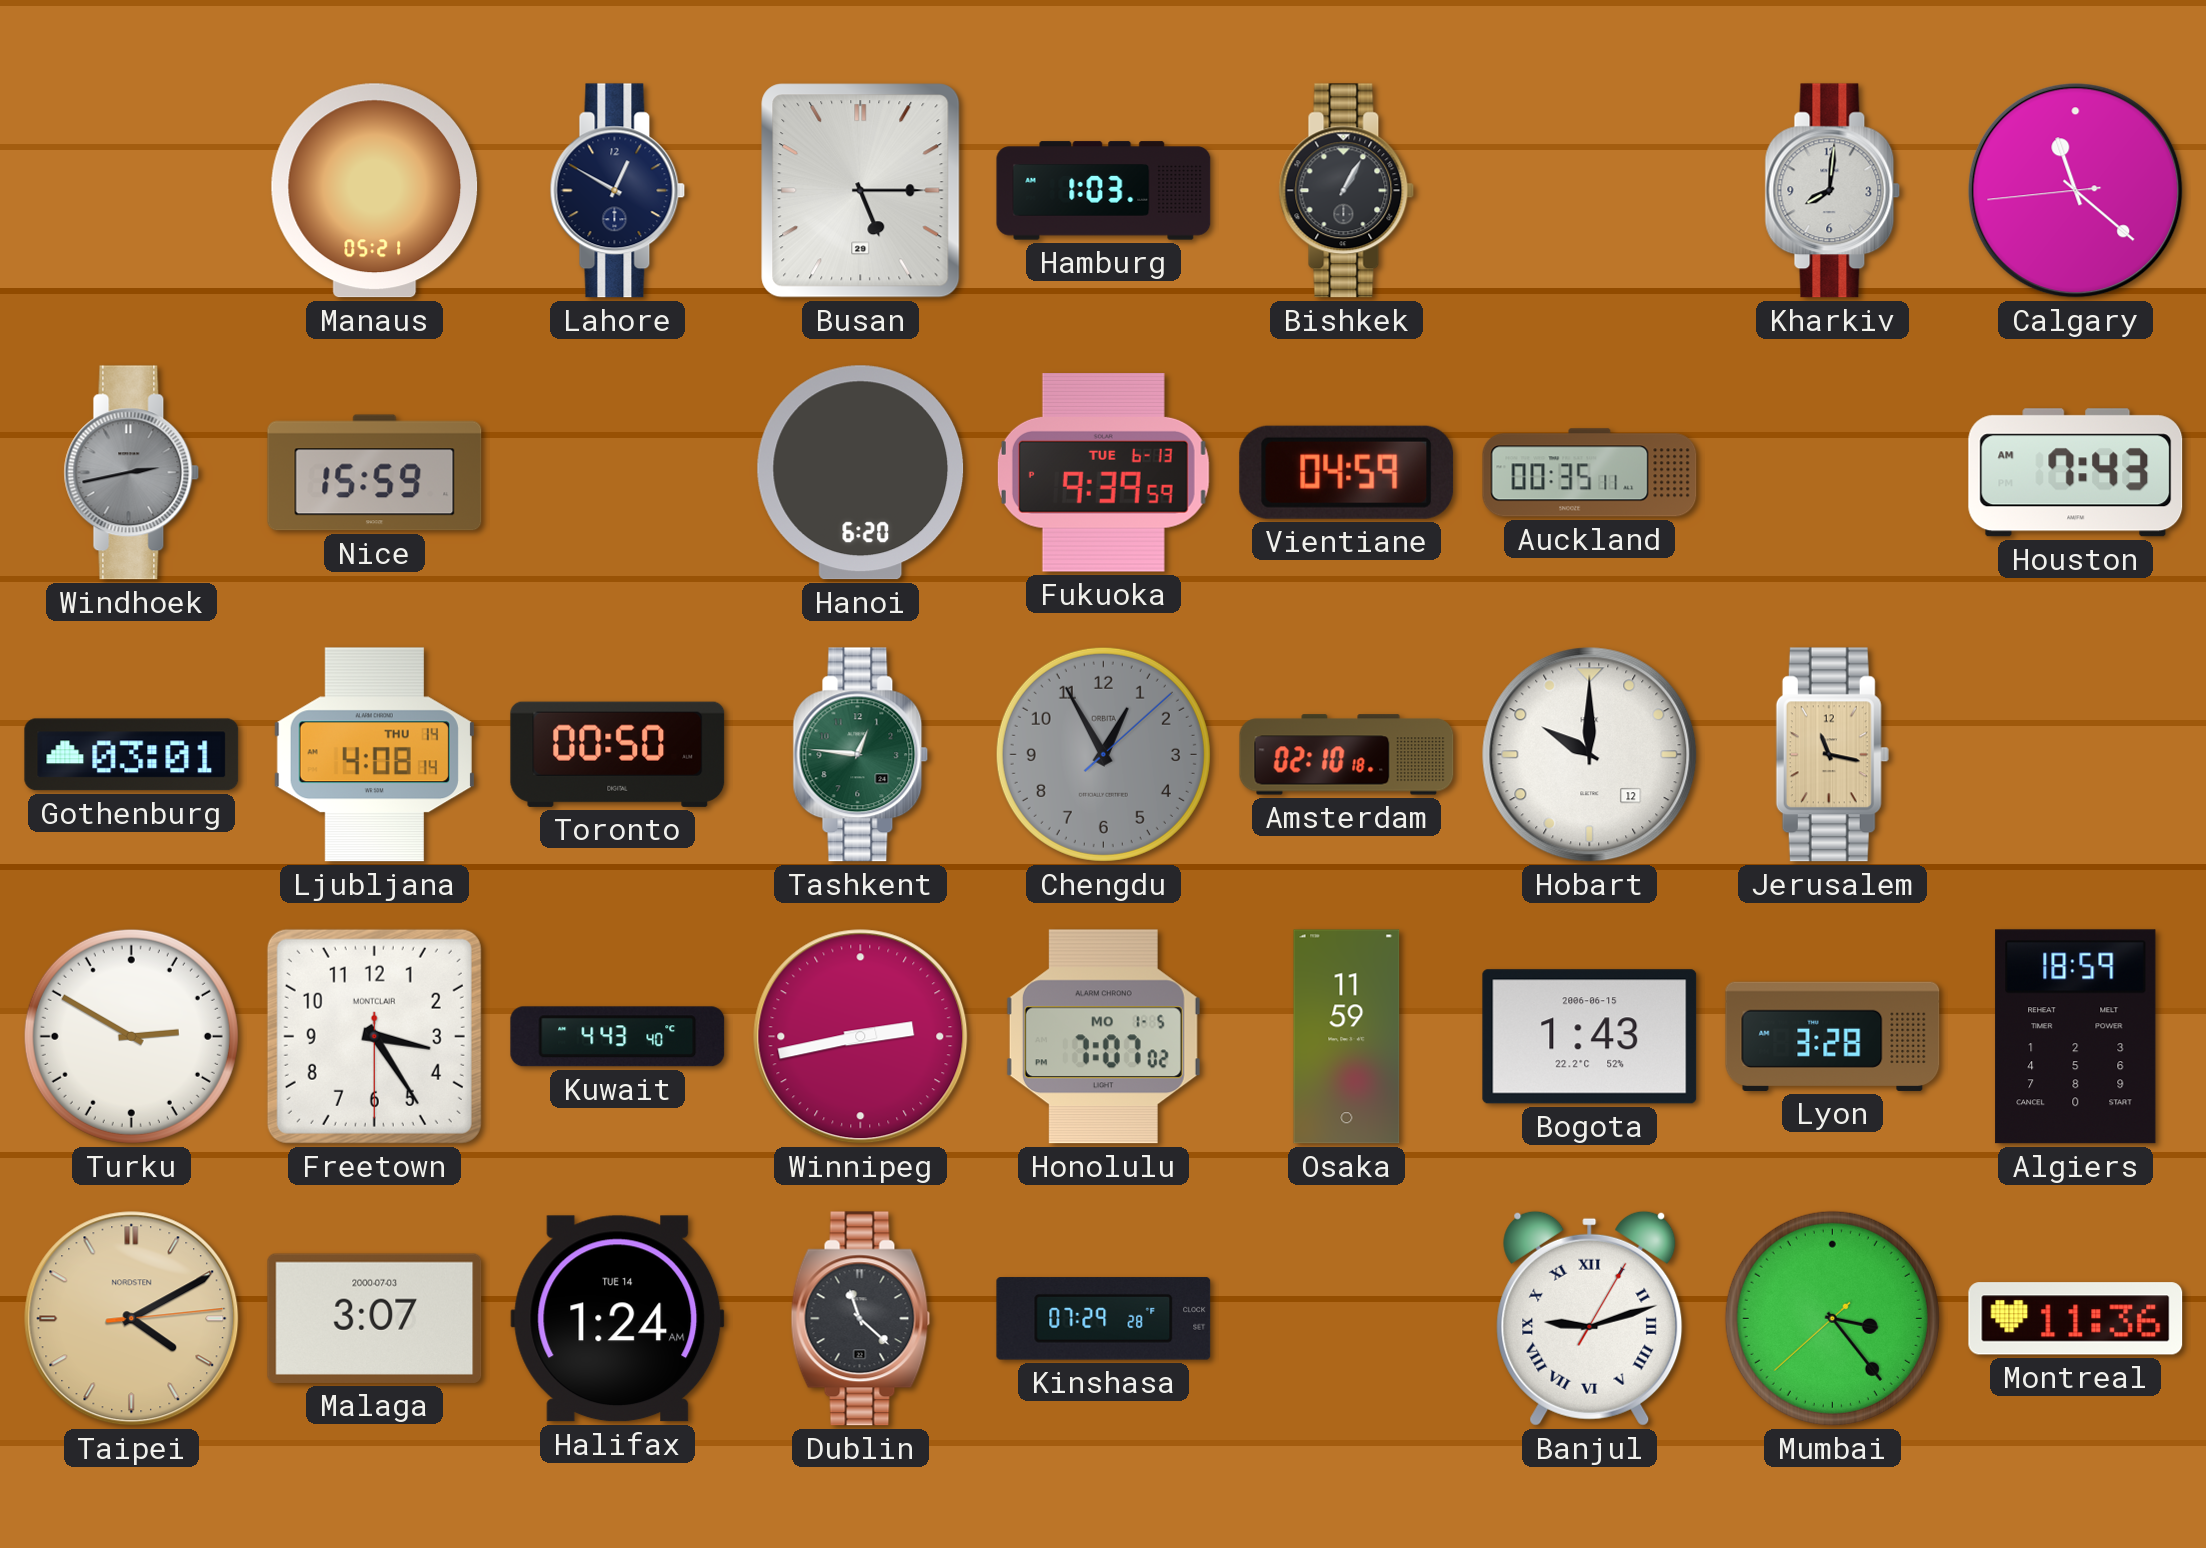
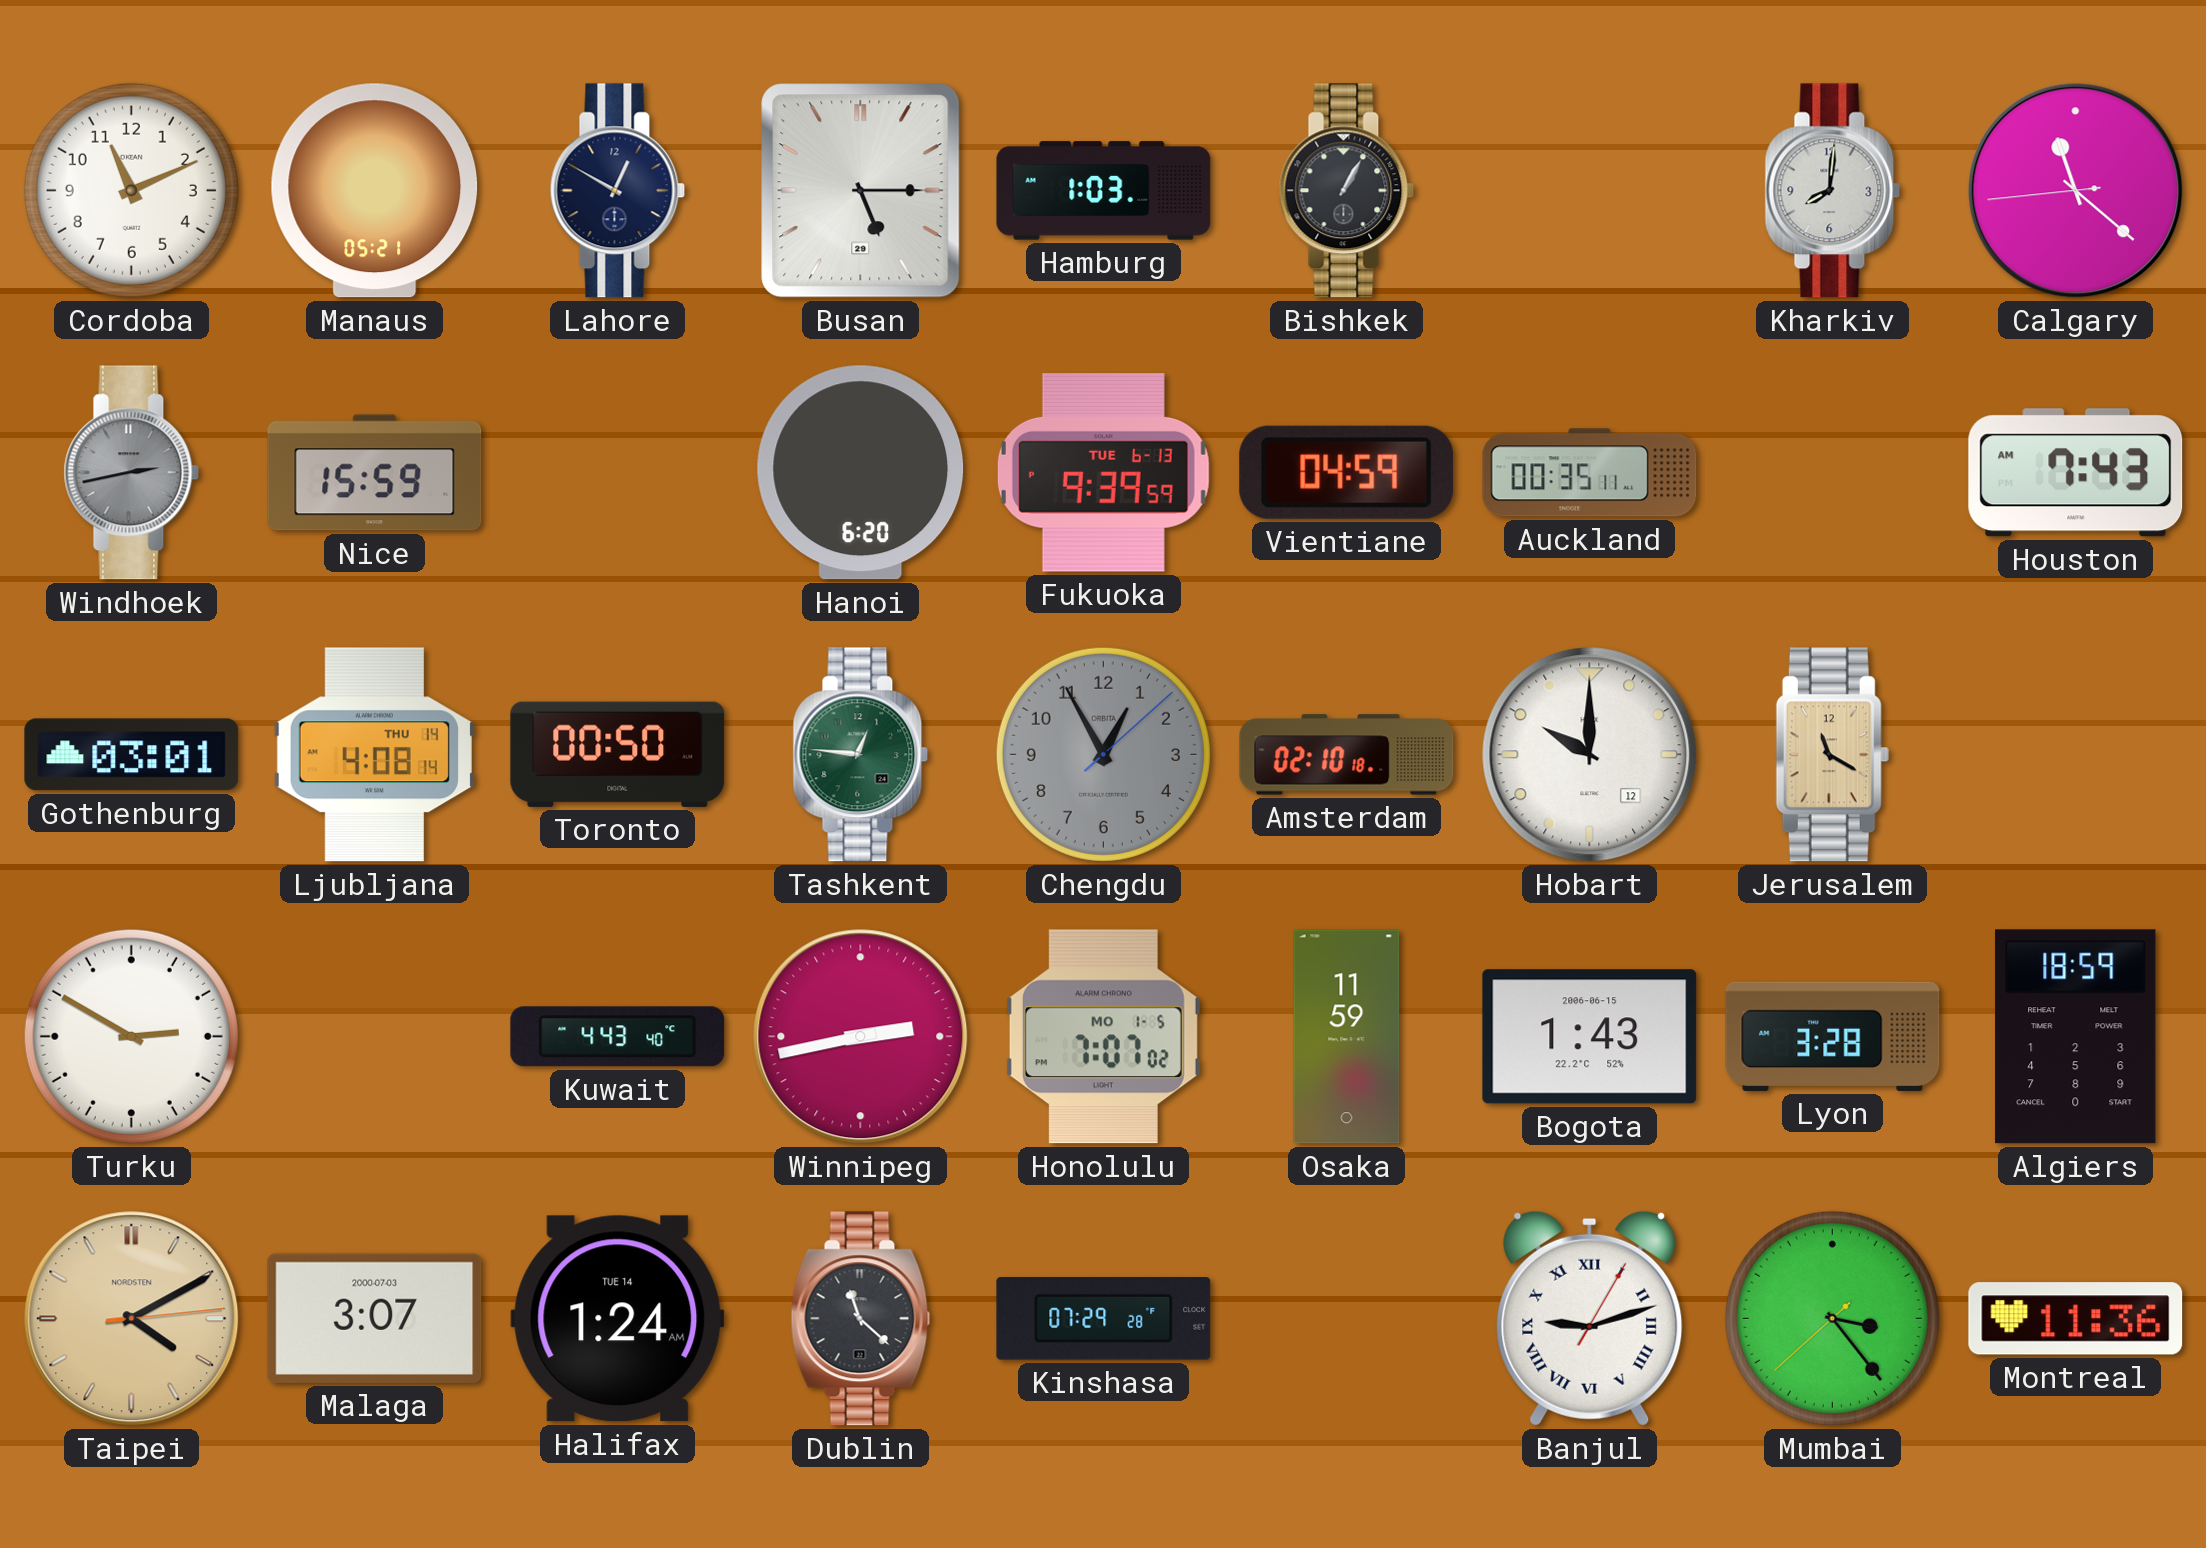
Cordoba: none -> 11:11 (131, 190)
Jerusalem: 11:17 -> 11:20 (1832, 755)
Freetown: 3:24 -> none (374, 1036)
